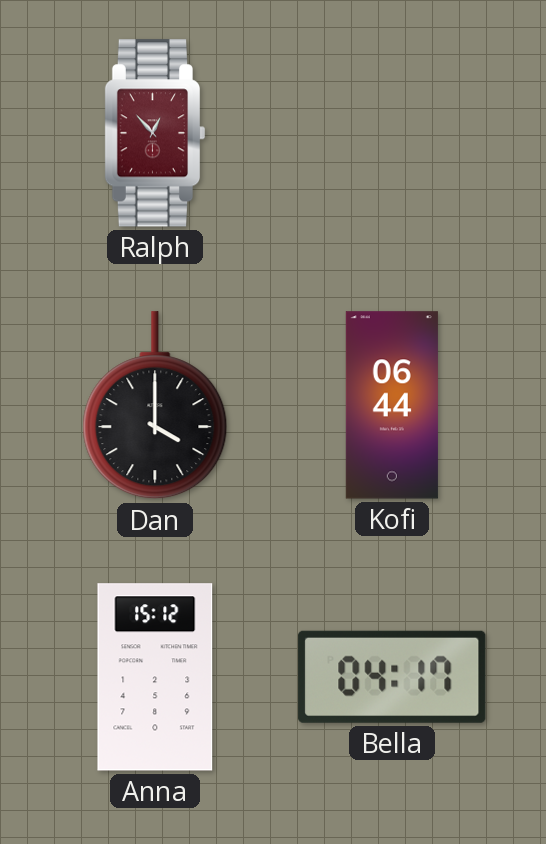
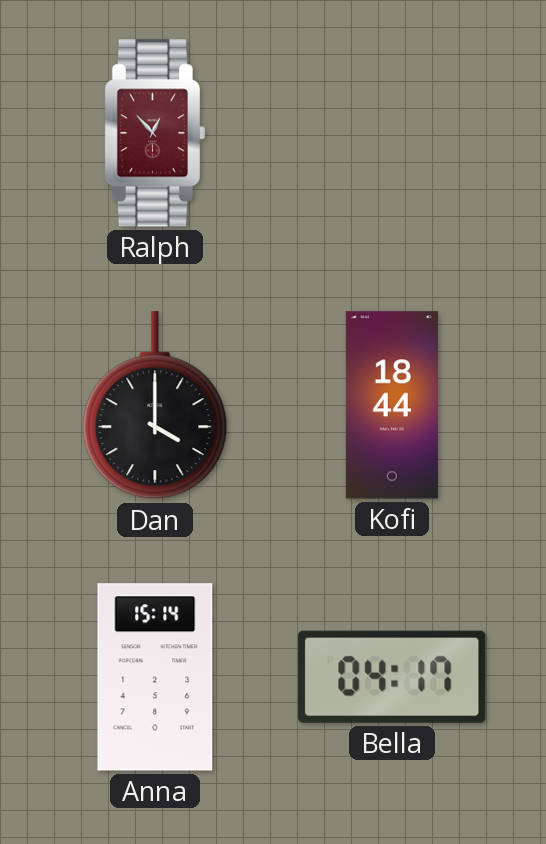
Kofi: 06:44 -> 18:44 (392, 405)
Anna: 15:12 -> 15:14 (155, 677)
